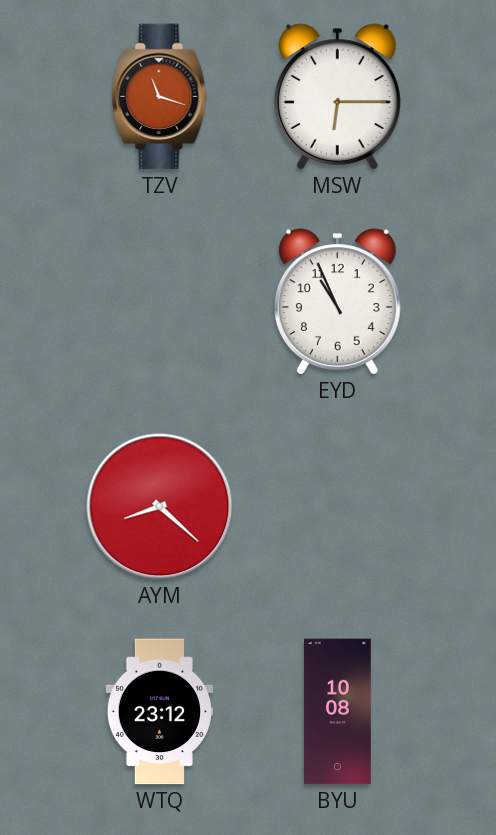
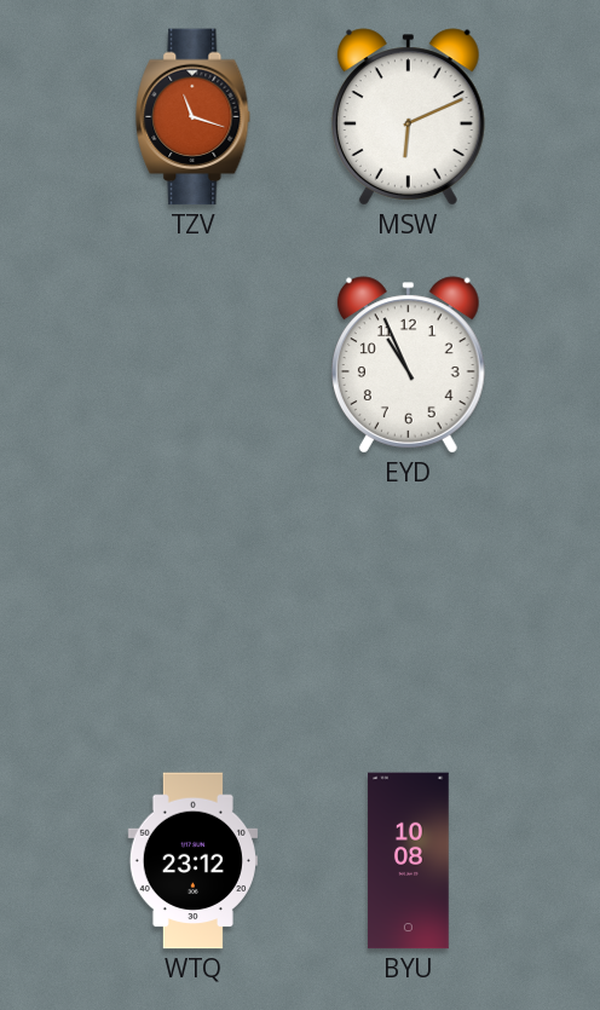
MSW: 6:15 -> 6:11 (408, 117)
AYM: 8:22 -> none (160, 507)
